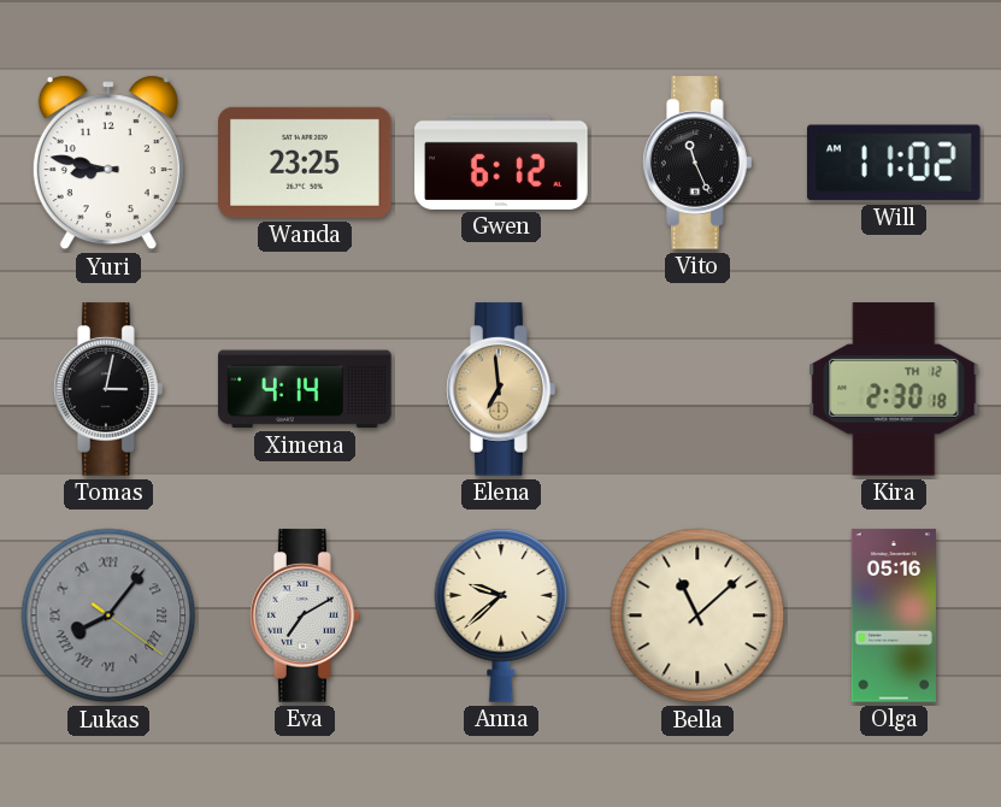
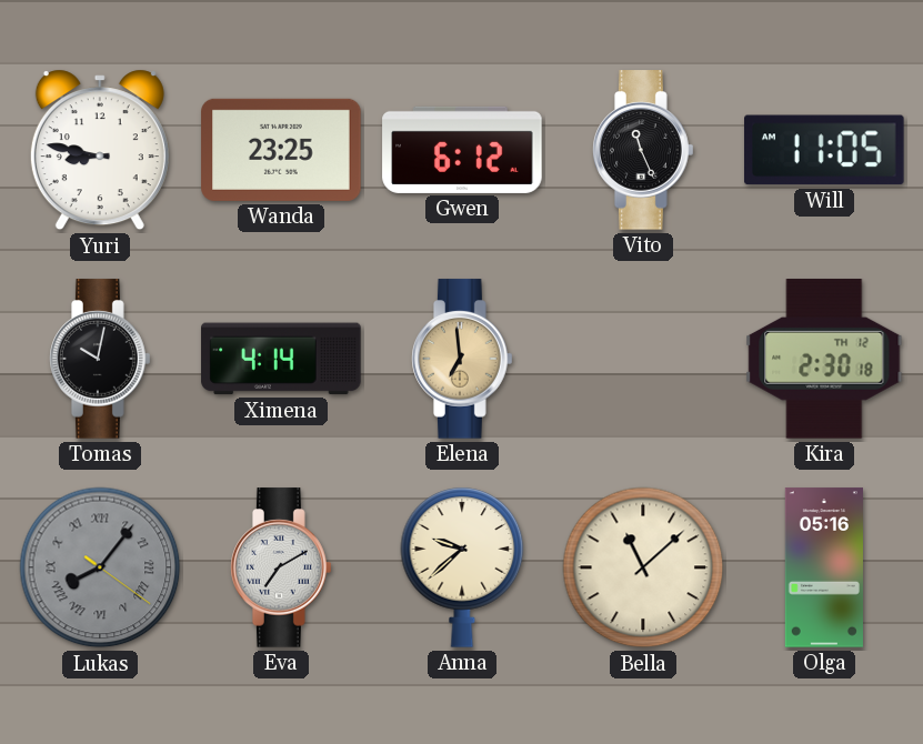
Will: 11:02 -> 11:05 (825, 150)
Tomas: 3:02 -> 10:02 (100, 359)
